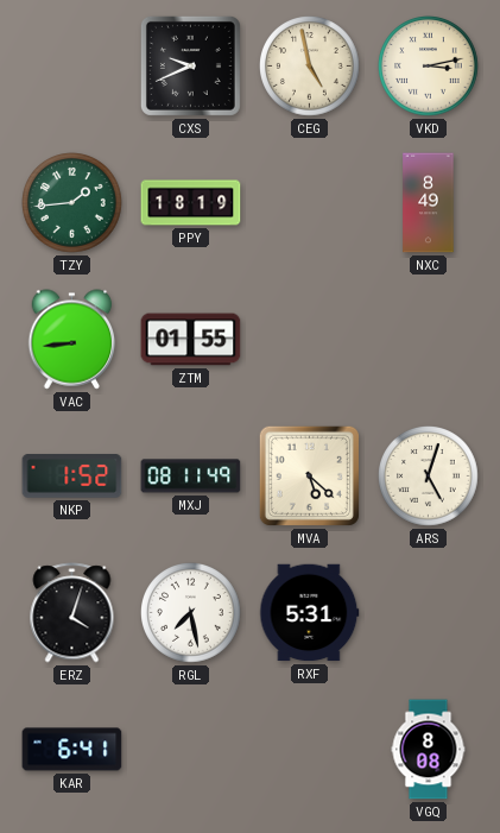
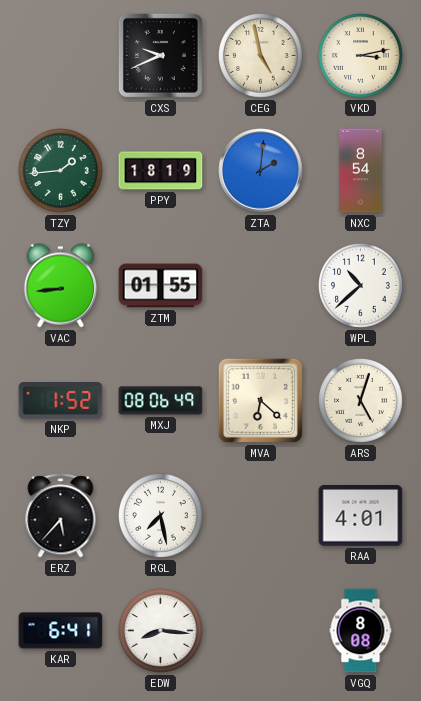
ZTA: none -> 2:01 (261, 171)
NXC: 8:49 -> 8:54 (361, 171)
WPL: none -> 10:38 (361, 286)
MXJ: 08:11 -> 08:06 (161, 401)
MVA: 5:22 -> 6:22 (260, 400)
ERZ: 4:03 -> 5:37 (61, 516)
RXF: 5:31 -> none (310, 613)
RAA: none -> 4:01 (361, 516)
EDW: none -> 8:16 (161, 631)
